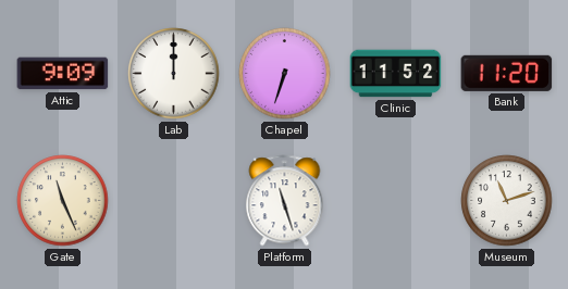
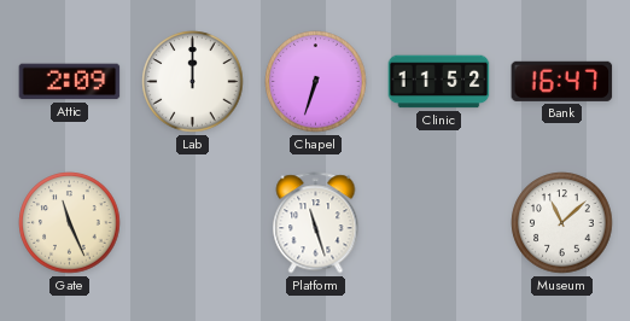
Attic: 9:09 -> 2:09 (70, 82)
Bank: 11:20 -> 16:47 (562, 81)
Museum: 11:12 -> 11:08 (562, 223)
